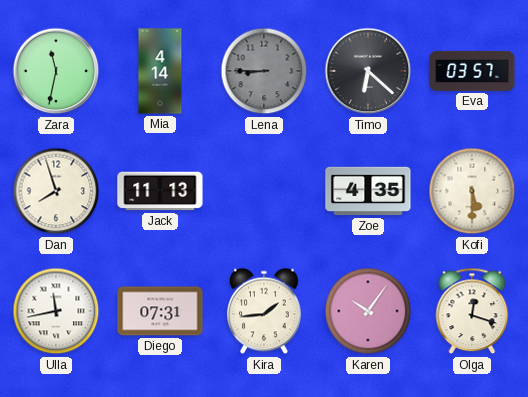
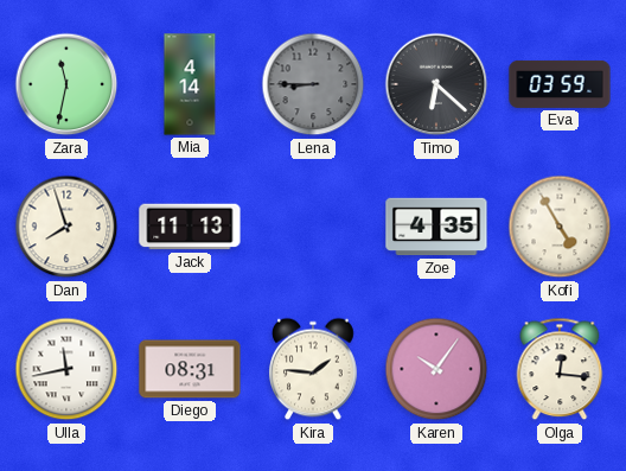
Eva: 03:57 -> 03:59 (560, 84)
Kofi: 5:30 -> 4:55 (560, 227)
Diego: 07:31 -> 08:31 (190, 369)
Kira: 1:44 -> 1:46 (314, 369)
Olga: 12:18 -> 12:16 (560, 369)
